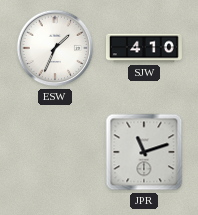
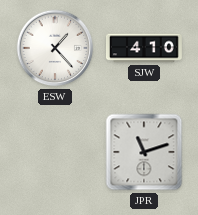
ESW: 1:34 -> 1:23 (55, 48)
